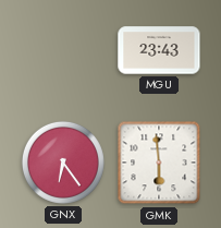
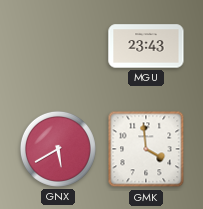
GNX: 6:24 -> 5:40 (58, 149)
GMK: 5:59 -> 3:59 (146, 149)
